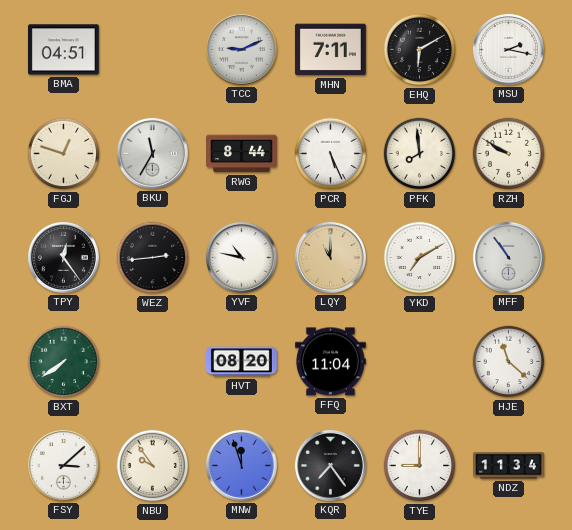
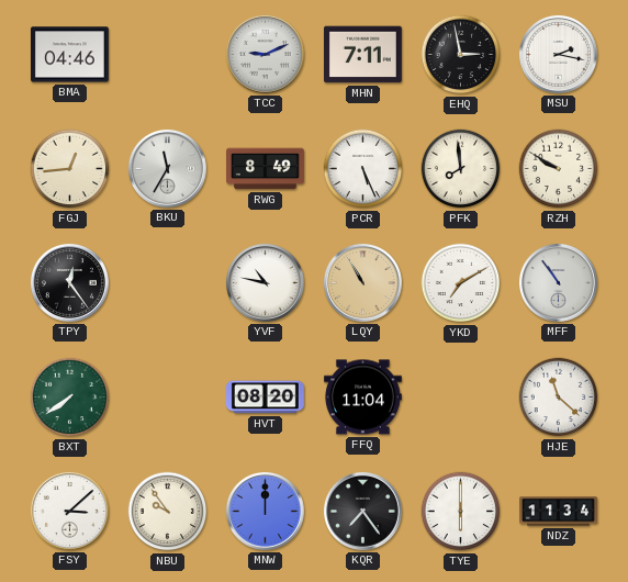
BMA: 04:51 -> 04:46 (69, 55)
EHQ: 6:10 -> 2:58 (461, 55)
FGJ: 12:48 -> 12:44 (70, 169)
RWG: 8:44 -> 8:49 (266, 169)
WEZ: 2:44 -> none (153, 258)
LQY: 11:00 -> 10:55 (362, 282)
MNW: 11:57 -> 12:00 (265, 511)
TYE: 9:00 -> 6:00 (461, 512)
